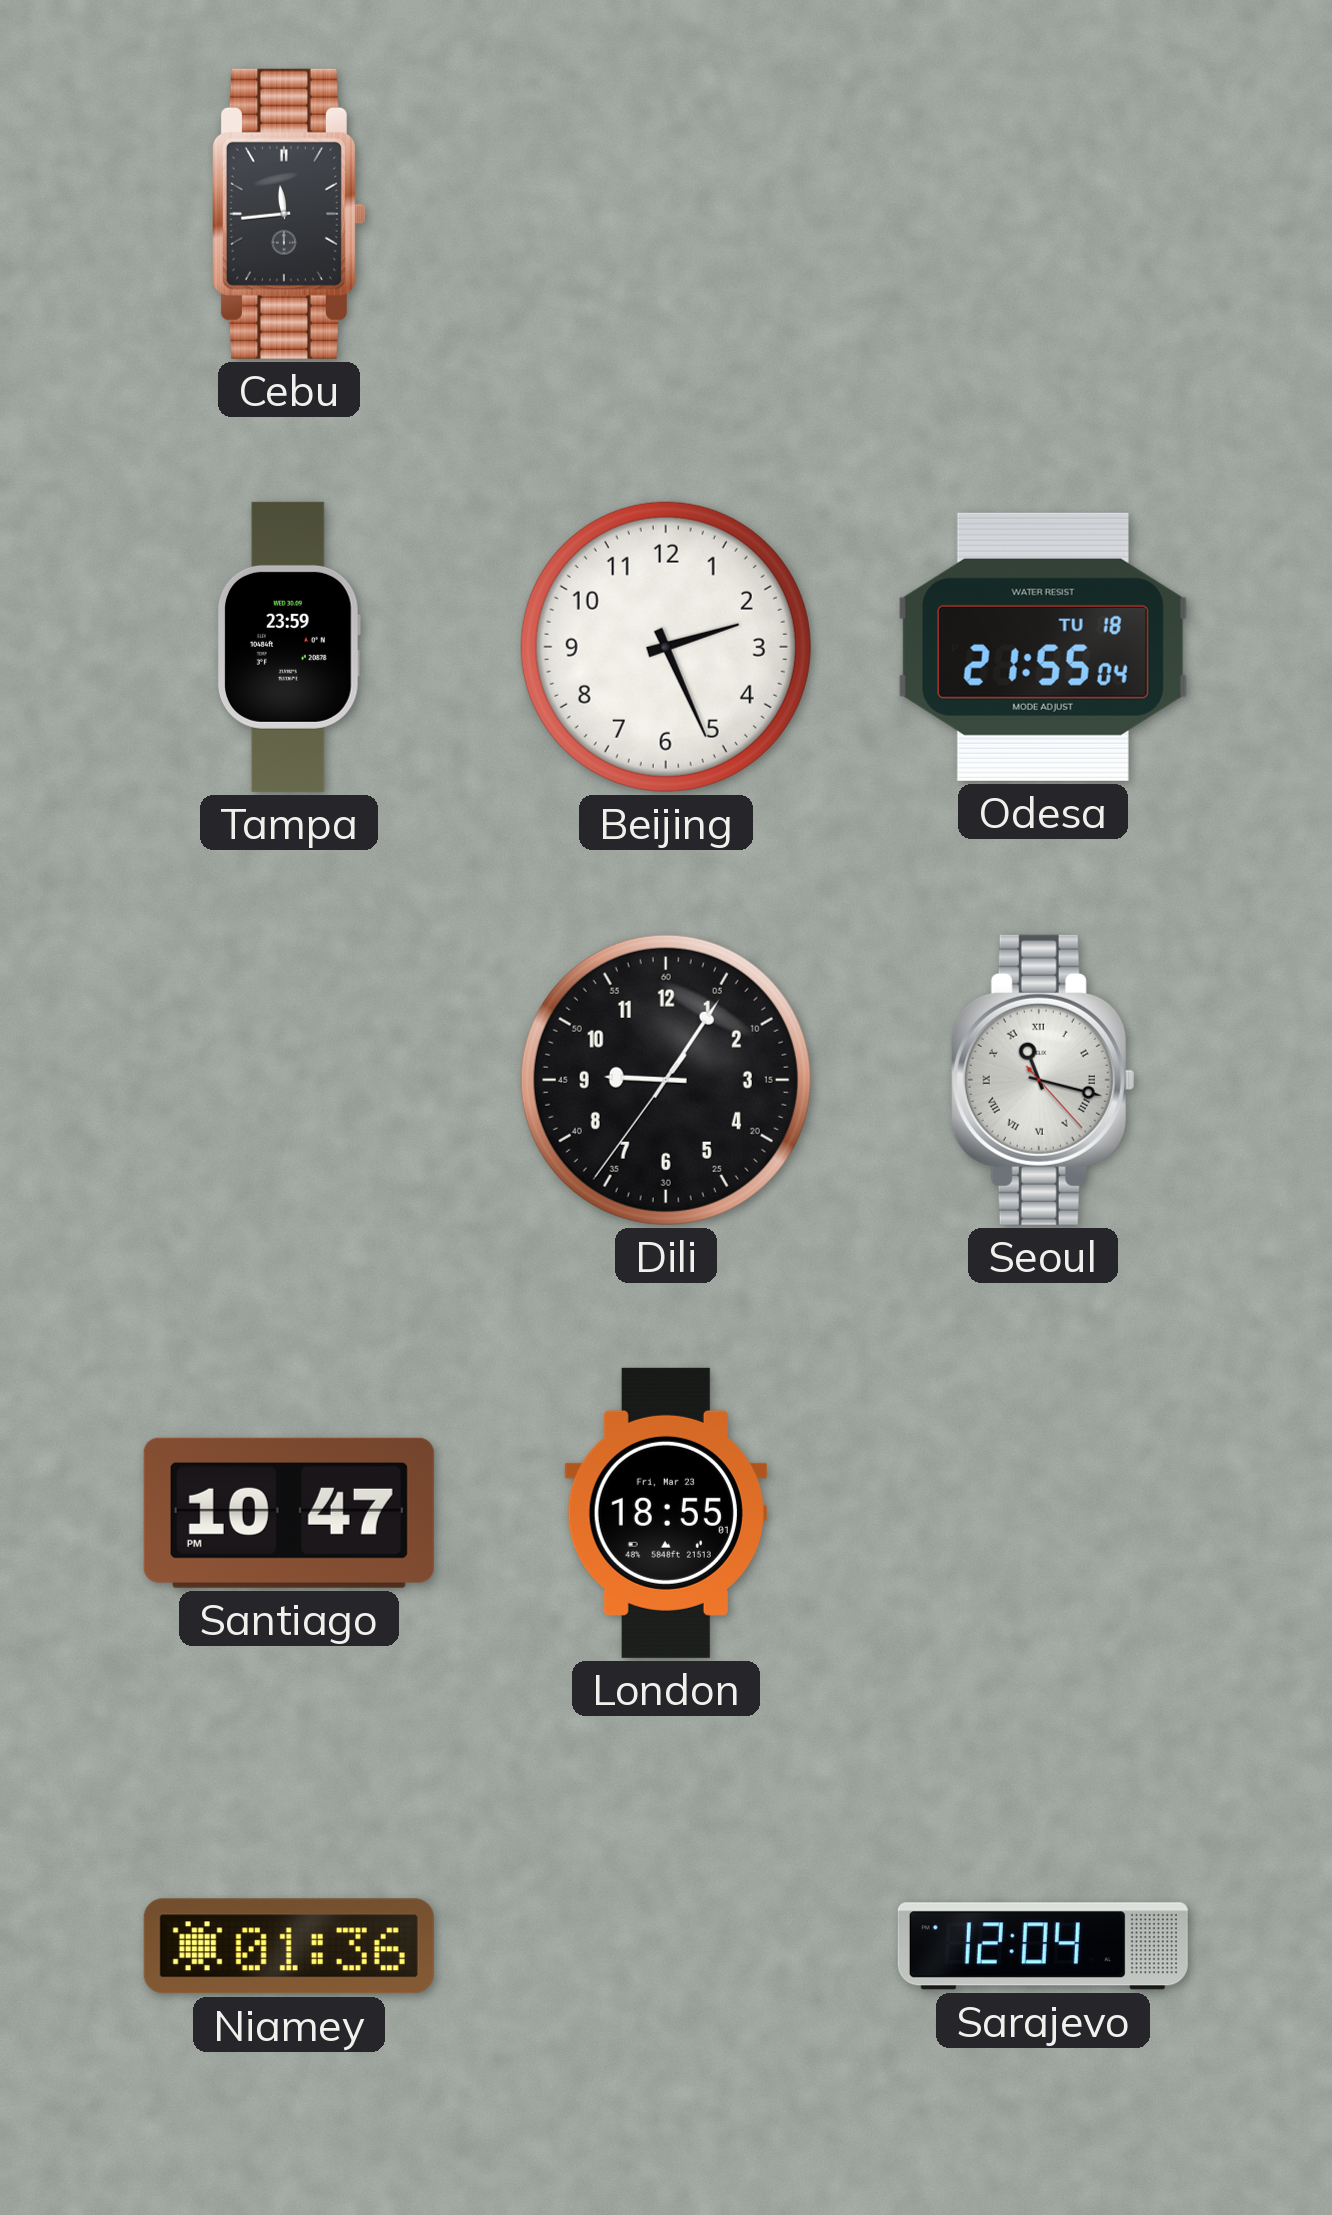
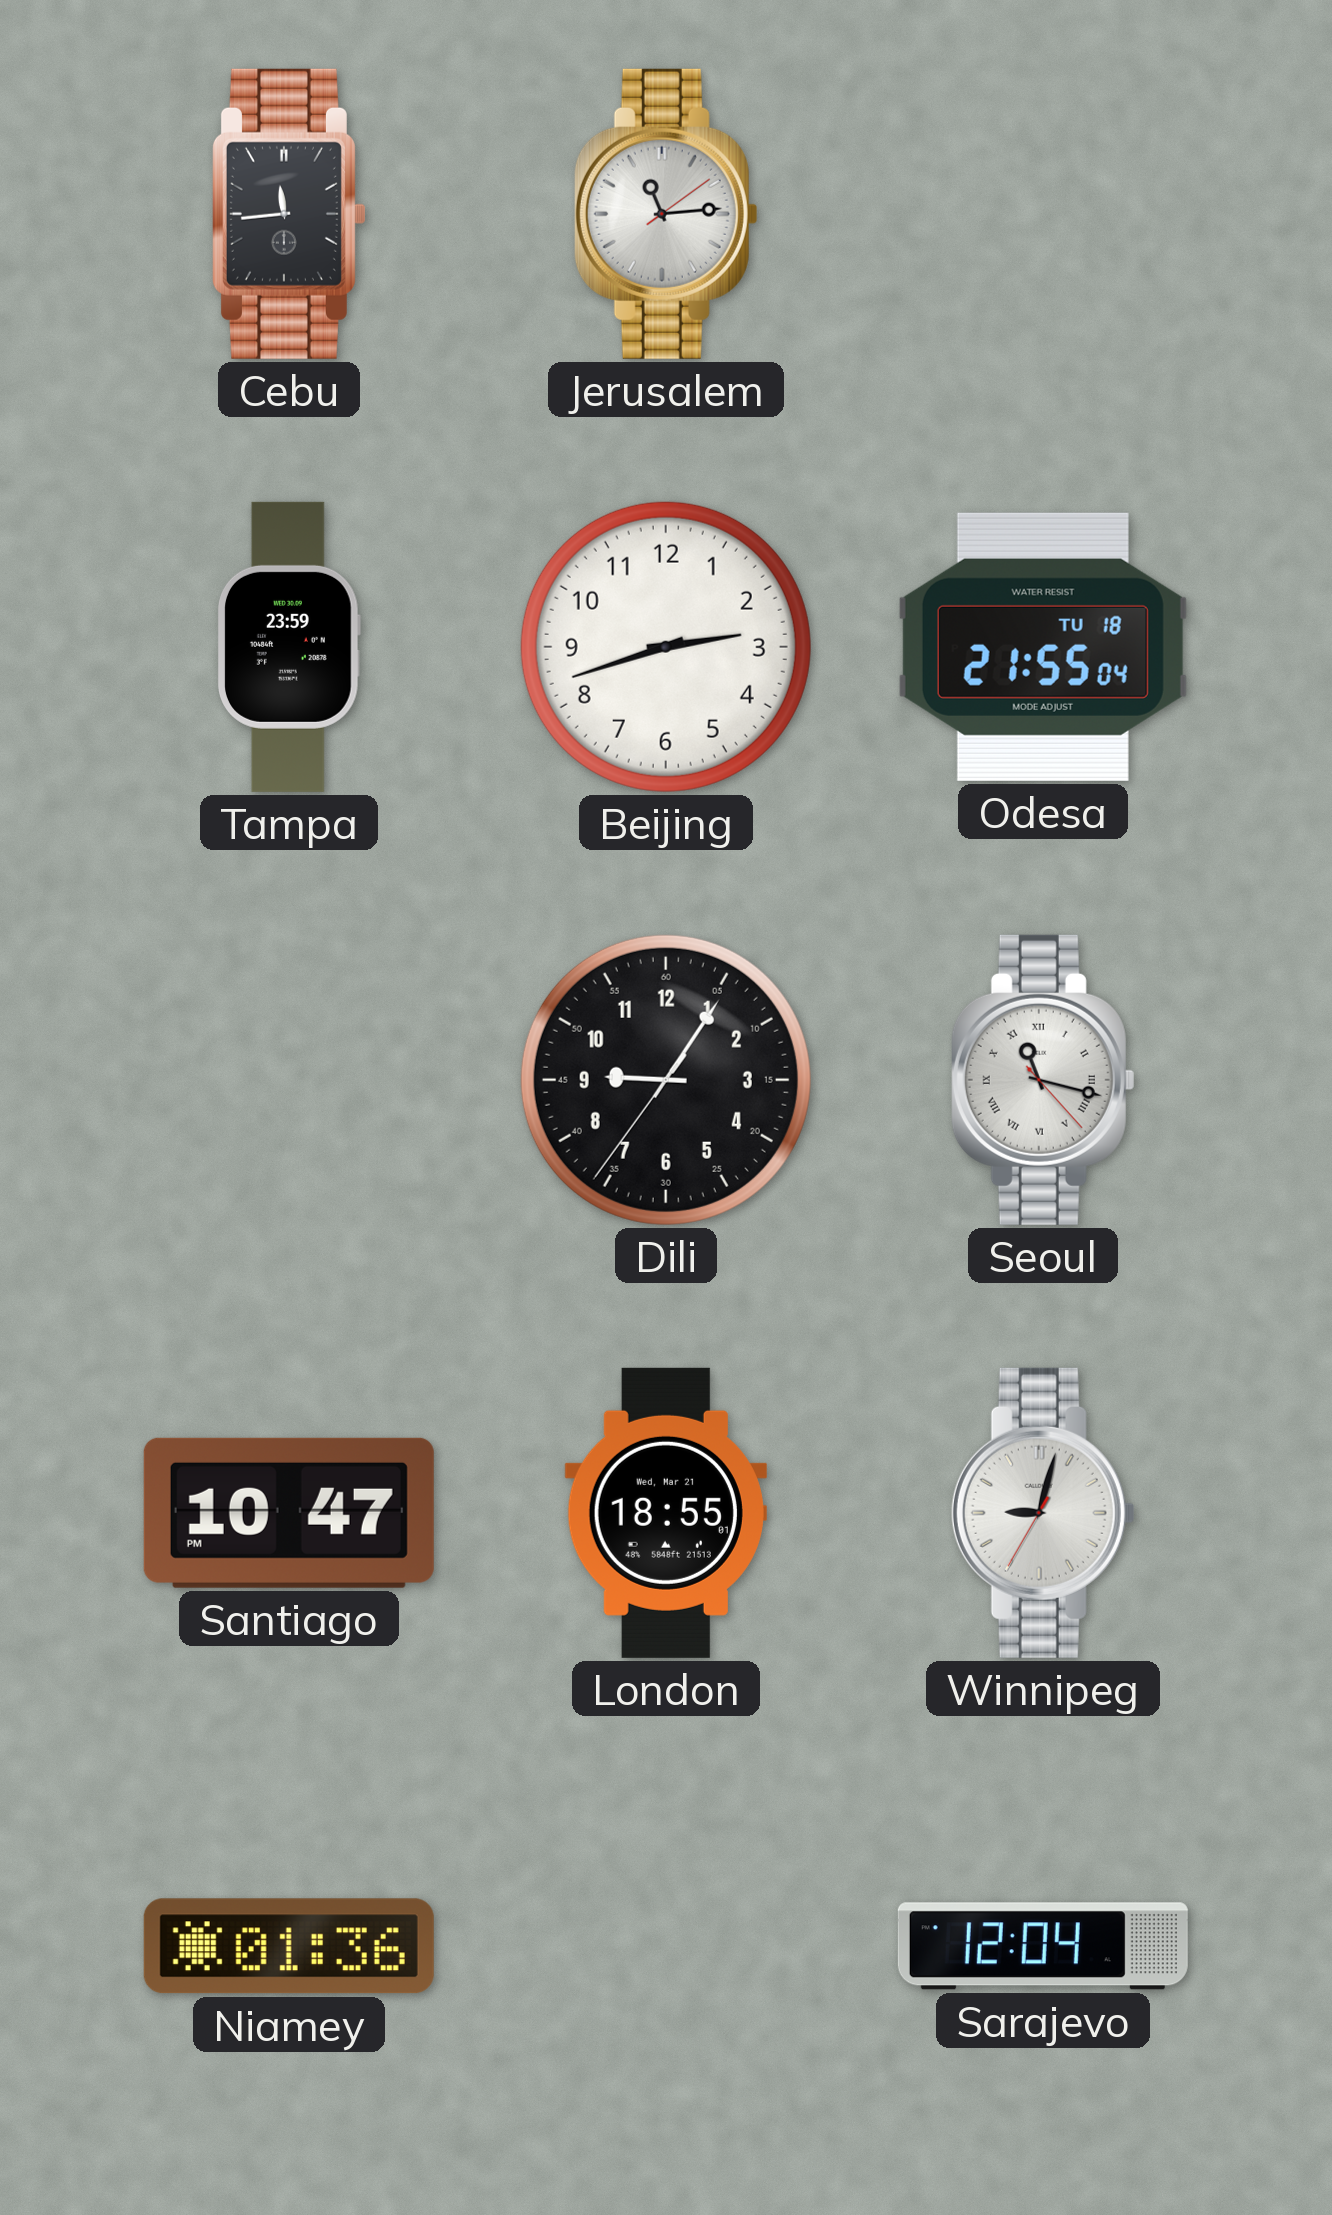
Jerusalem: none -> 11:14 (666, 214)
Beijing: 2:26 -> 2:42 (666, 647)
London date: Fri, Mar 23 -> Wed, Mar 21 (666, 1513)
Winnipeg: none -> 9:02 (1043, 1513)
